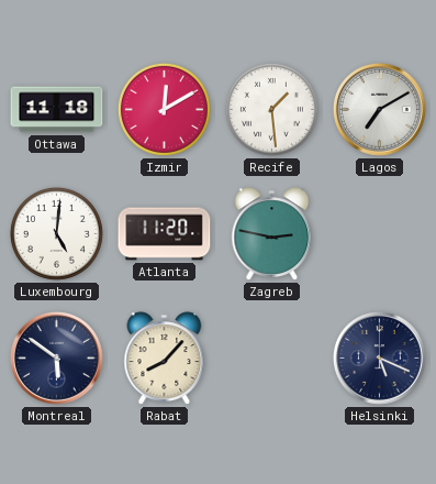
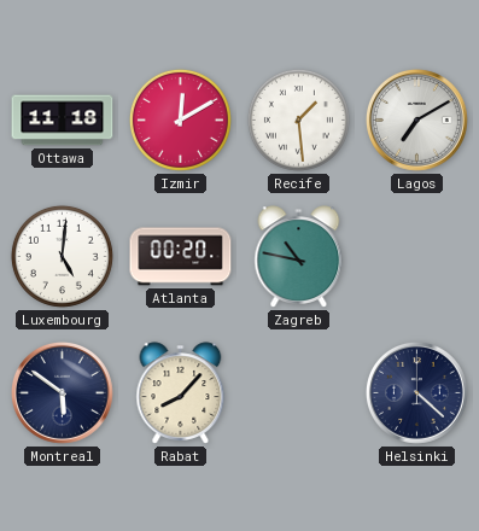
Atlanta: 11:20 -> 00:20 (181, 257)
Zagreb: 2:47 -> 10:47 (299, 257)
Helsinki: 5:19 -> 4:22 (417, 393)
